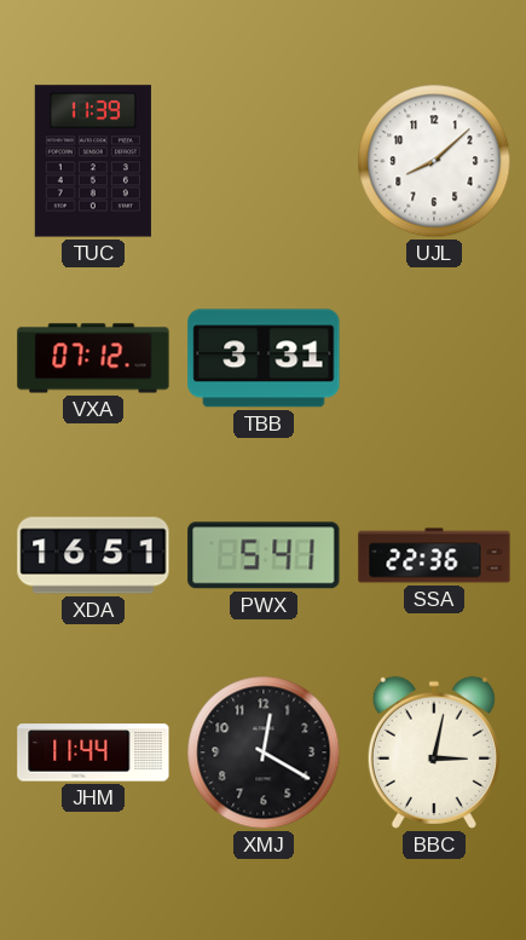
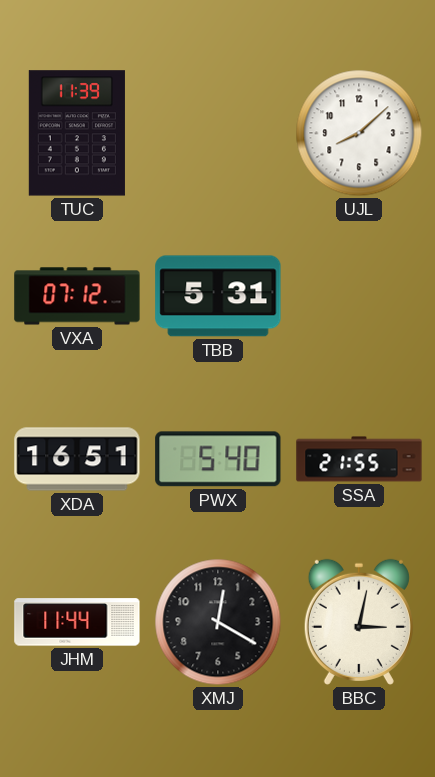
TBB: 3:31 -> 5:31 (218, 296)
PWX: 5:41 -> 5:40 (218, 459)
SSA: 22:36 -> 21:55 (359, 459)
